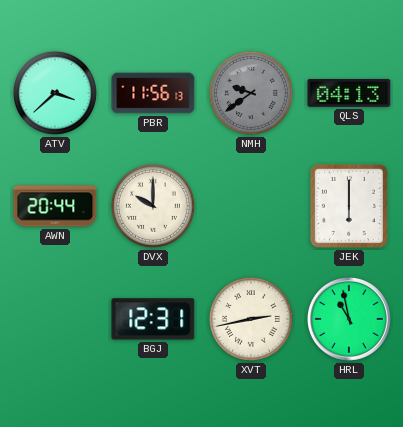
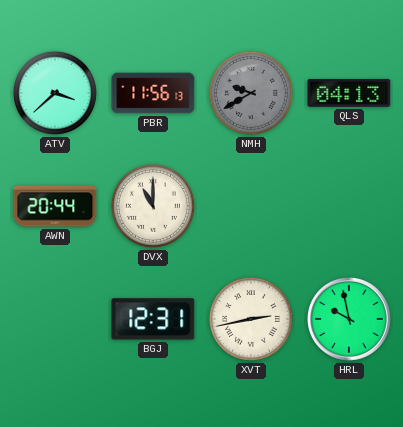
NMH: 9:39 -> 9:40 (251, 93)
DVX: 10:00 -> 11:00 (153, 206)
JEK: 6:00 -> none (349, 206)
HRL: 10:58 -> 9:58 (350, 320)
